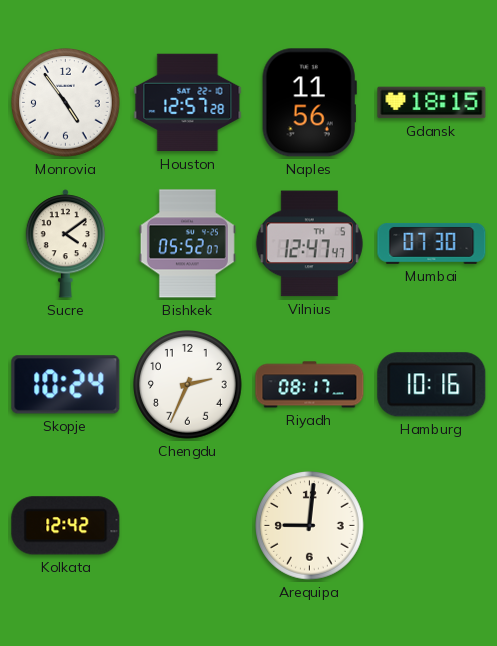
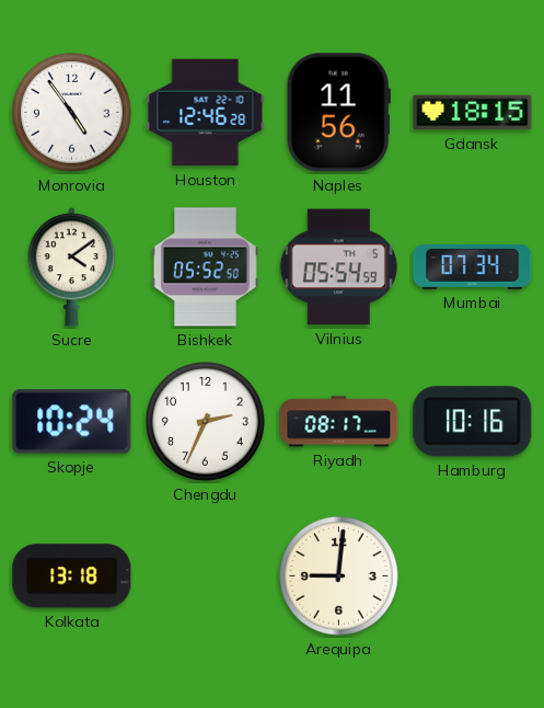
Houston: 12:57 -> 12:46 (206, 113)
Bishkek: 05:52:07 -> 05:52:50 (205, 267)
Vilnius: 12:47 -> 05:54 (338, 267)
Mumbai: 07:30 -> 07:34 (473, 266)
Kolkata: 12:42 -> 13:18 (72, 576)
